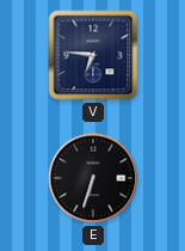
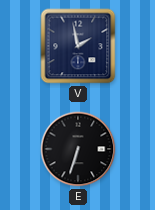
V: 6:46 -> 1:58 (78, 46)
